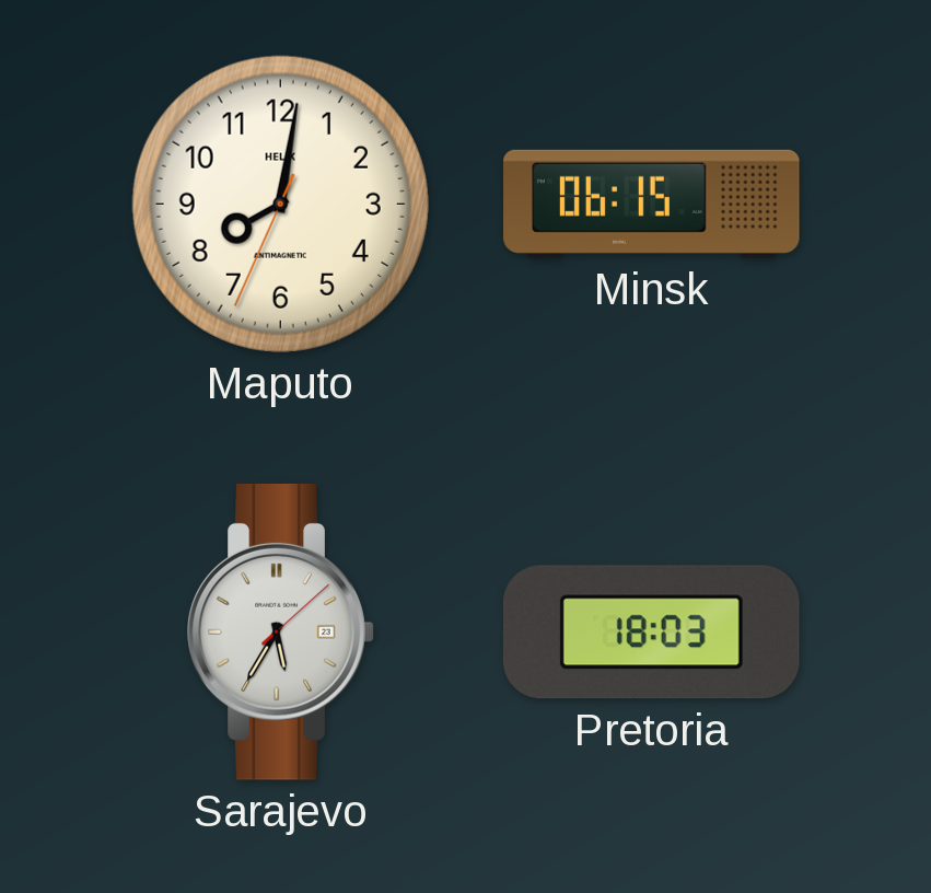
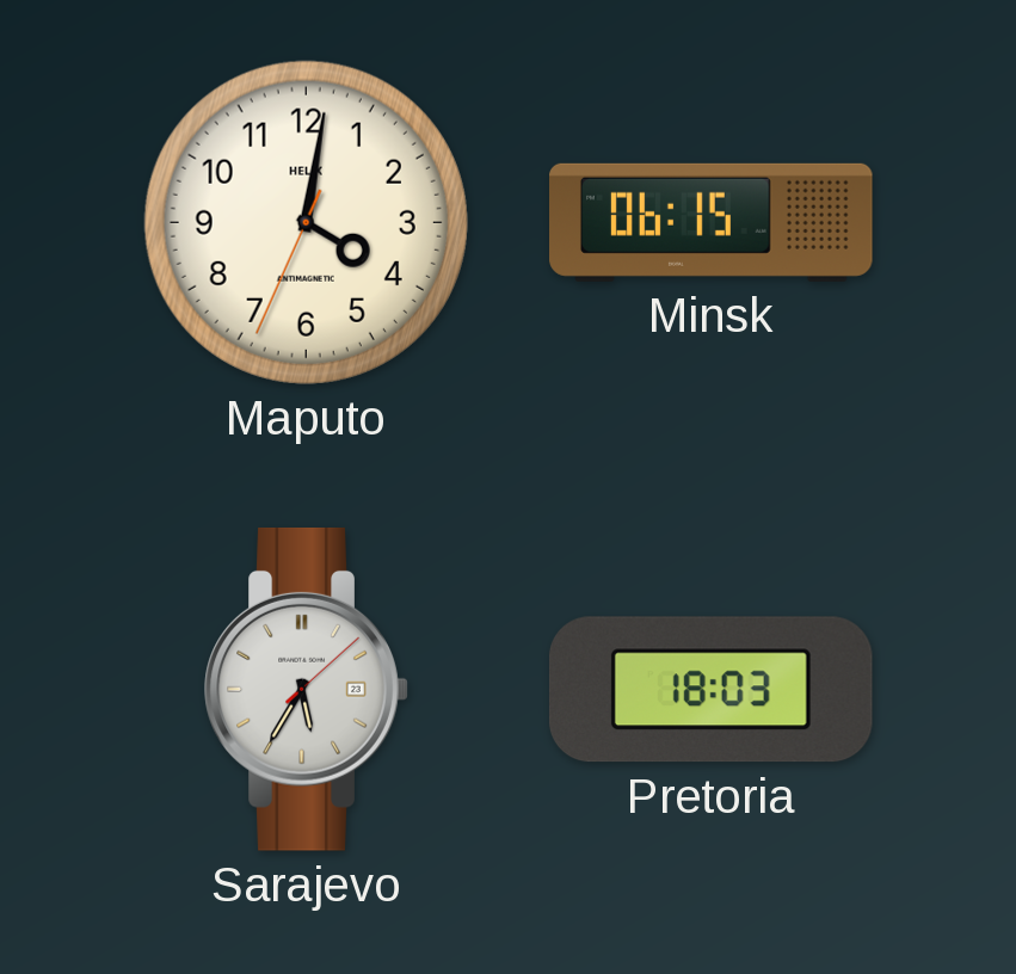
Maputo: 8:01 -> 4:01 (306, 222)
